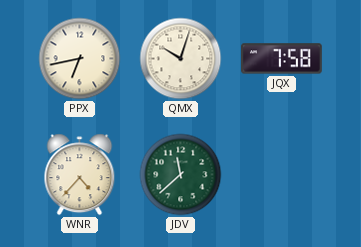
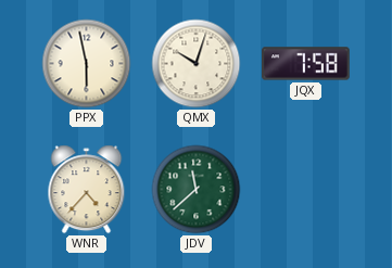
PPX: 6:43 -> 5:58 (87, 64)
